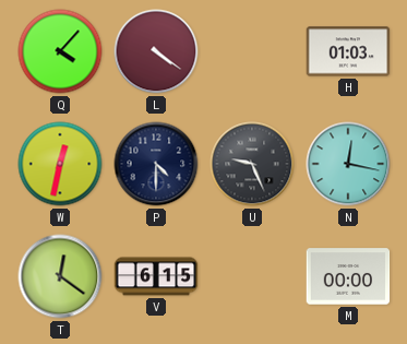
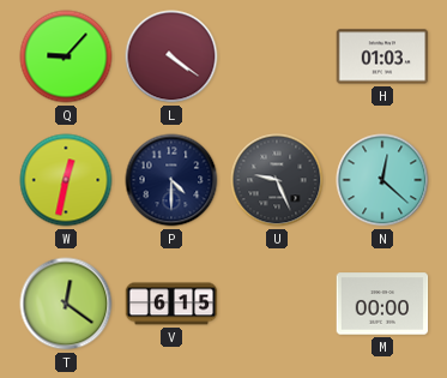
Q: 4:07 -> 9:07 (66, 56)
N: 12:17 -> 12:22 (382, 180)
